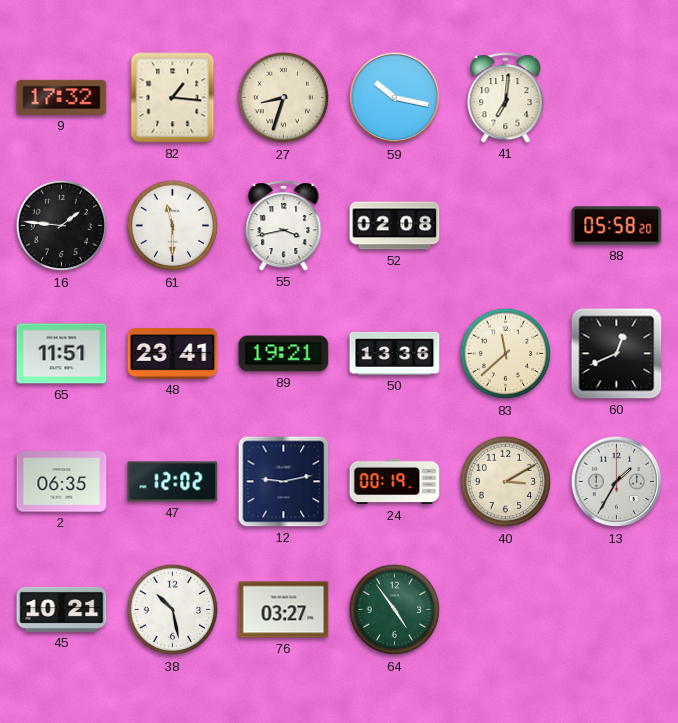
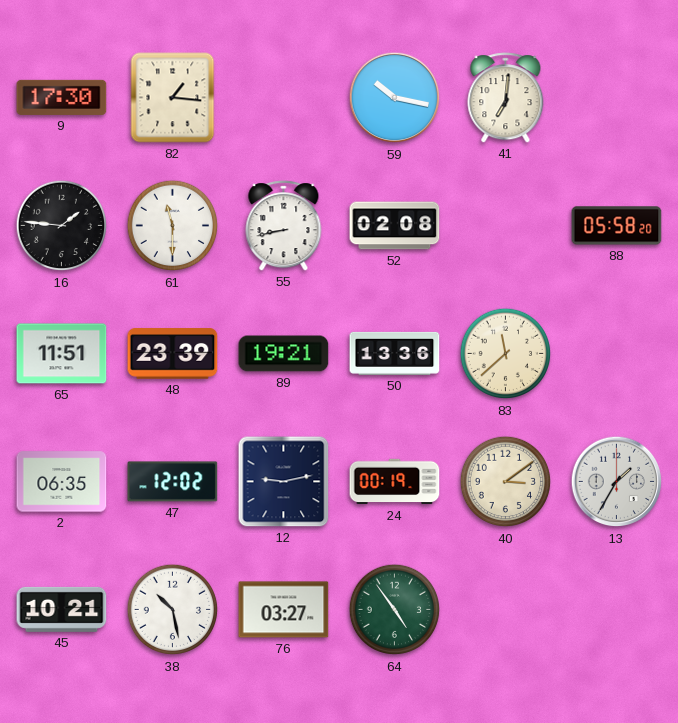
9: 17:32 -> 17:30 (62, 97)
27: 8:33 -> none (284, 98)
55: 3:43 -> 8:43 (284, 226)
48: 23:41 -> 23:39 (173, 354)
60: 12:41 -> none (617, 354)
40: 3:10 -> 3:09 (506, 482)
